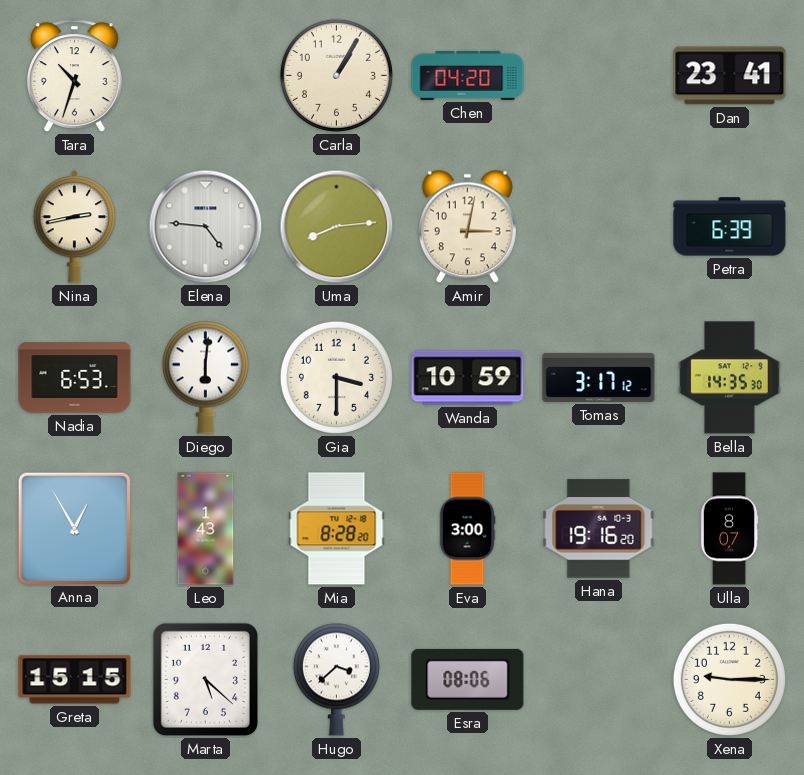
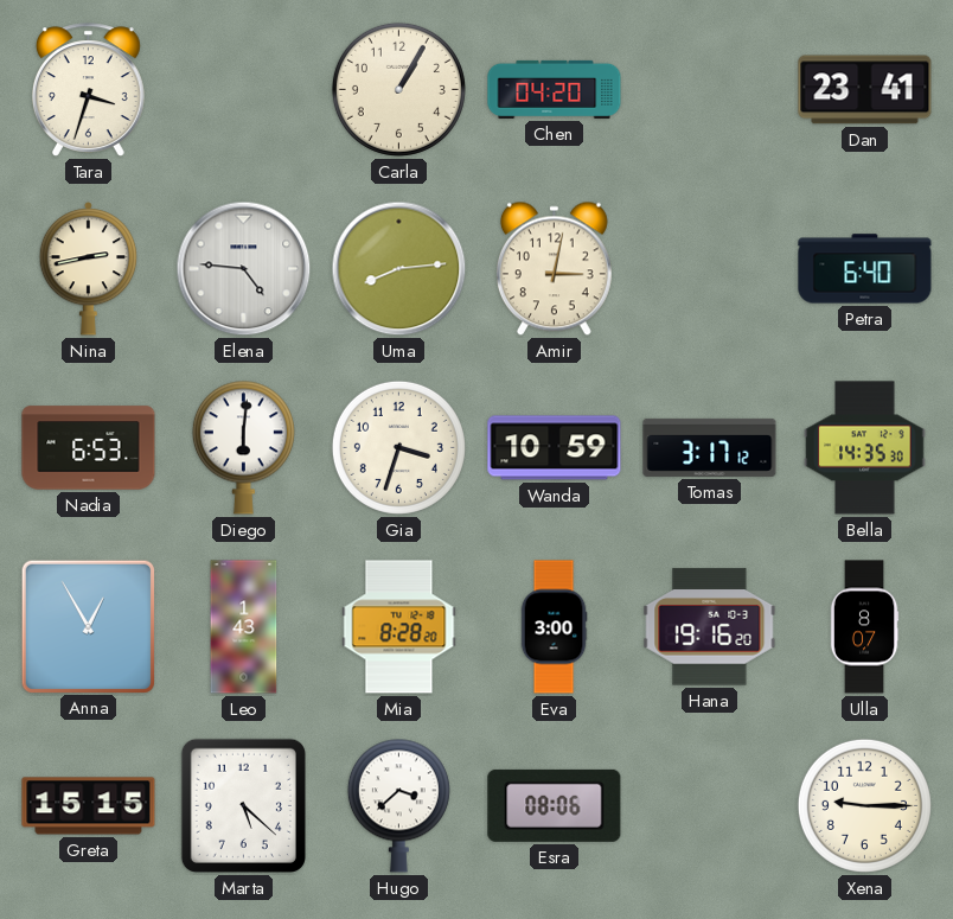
Tara: 10:33 -> 3:33 (88, 90)
Petra: 6:39 -> 6:40 (865, 269)
Gia: 3:30 -> 3:33 (398, 447)
